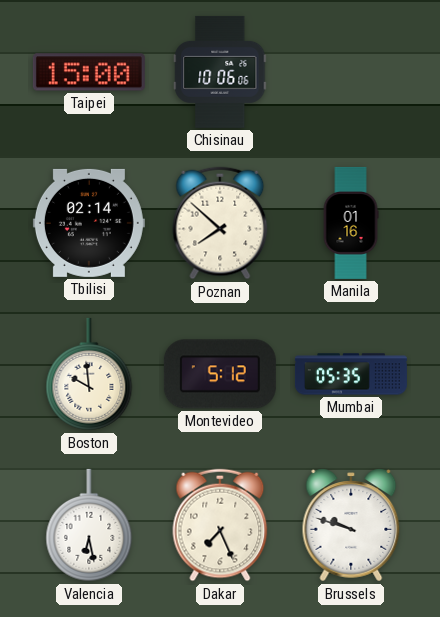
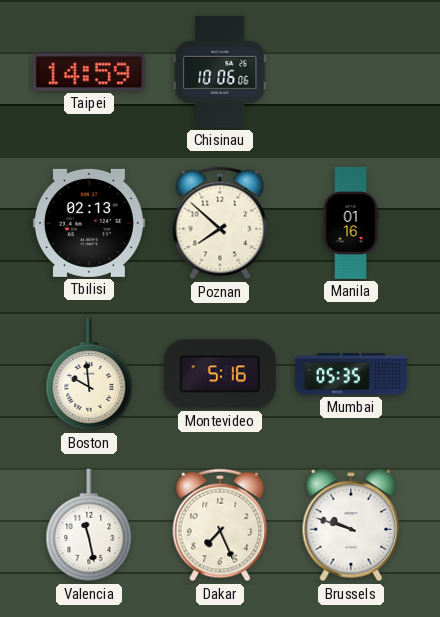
Taipei: 15:00 -> 14:59 (89, 72)
Tbilisi: 02:14 -> 02:13 (89, 223)
Montevideo: 5:12 -> 5:16 (220, 374)
Valencia: 6:28 -> 11:28 (89, 525)
